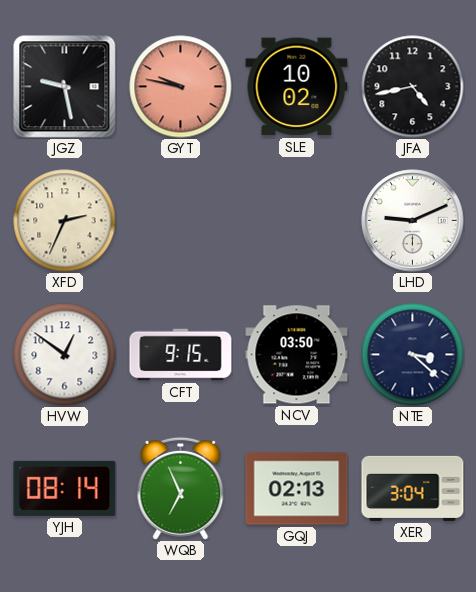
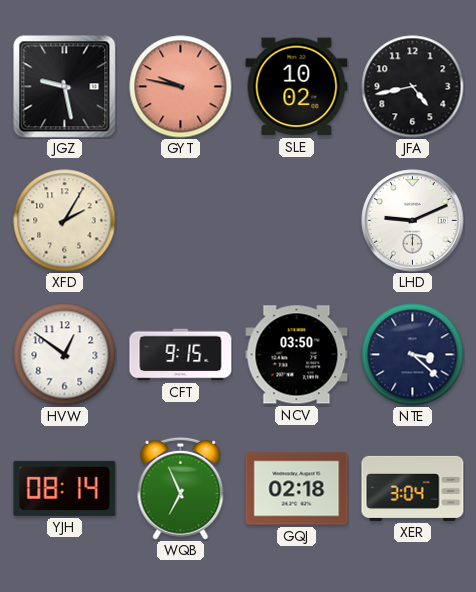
XFD: 2:34 -> 2:05 (65, 221)
GQJ: 02:13 -> 02:18 (297, 489)
